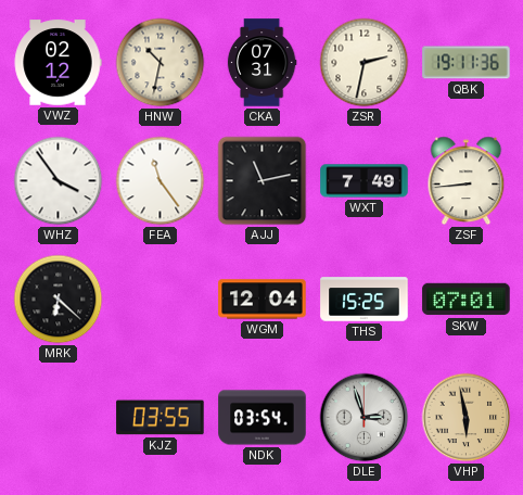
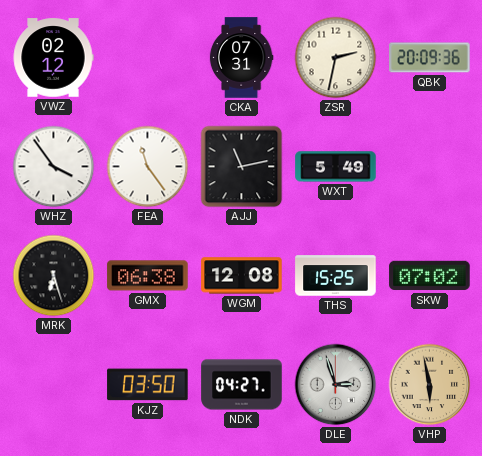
HNW: 10:32 -> none (161, 63)
QBK: 19:11 -> 20:09 (430, 58)
WXT: 7:49 -> 5:49 (336, 167)
ZSF: 8:44 -> none (467, 181)
MRK: 6:22 -> 6:27 (54, 276)
GMX: none -> 06:38 (148, 276)
WGM: 12:04 -> 12:08 (242, 276)
SKW: 07:01 -> 07:02 (430, 276)
KJZ: 03:55 -> 03:50 (148, 385)
NDK: 03:54 -> 04:27 (242, 385)
